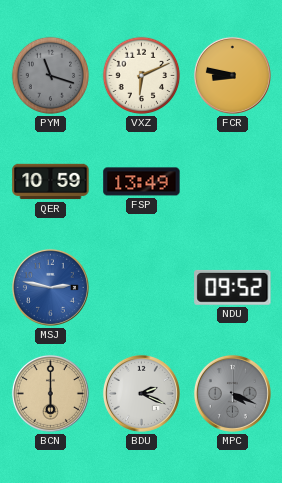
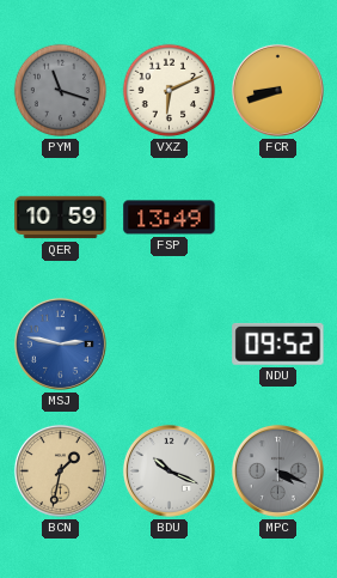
FCR: 8:47 -> 8:42 (277, 90)
BCN: 6:00 -> 1:32 (60, 470)
BDU: 2:19 -> 10:19 (168, 470)
